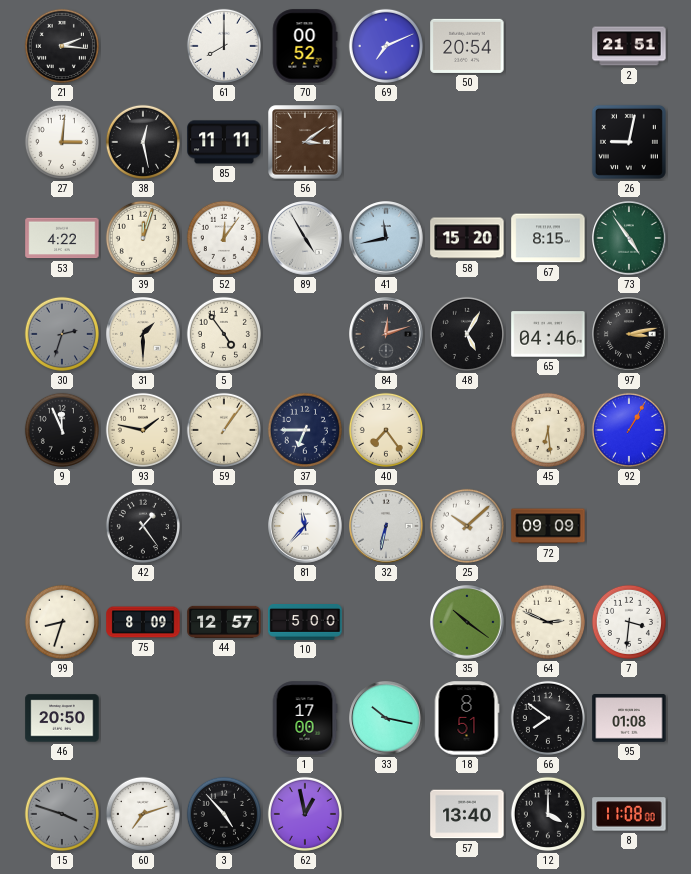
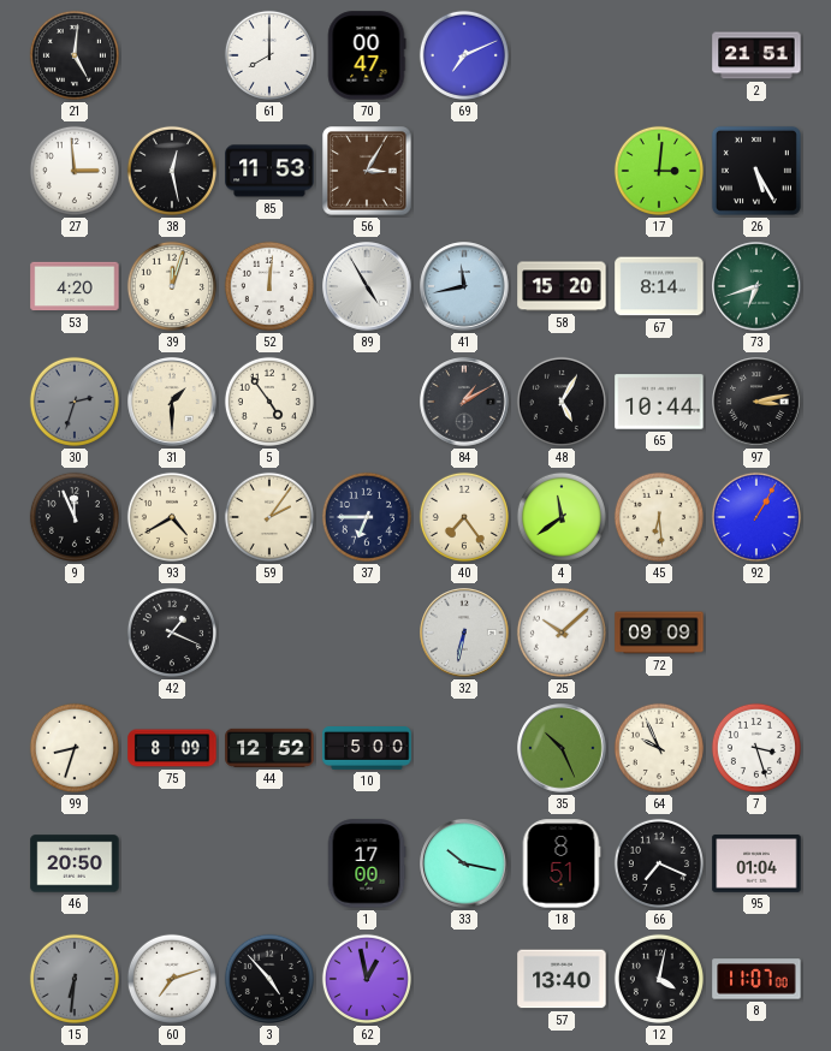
21: 2:16 -> 5:01 (75, 55)
70: 00:52 -> 00:47 (367, 55)
50: 20:54 -> none (467, 46)
27: 3:01 -> 2:59 (75, 171)
85: 11:11 -> 11:53 (269, 171)
56: 3:09 -> 3:05 (367, 171)
17: none -> 3:01 (659, 171)
26: 9:02 -> 5:25 (756, 171)
53: 4:22 -> 4:20 (75, 286)
52: 12:06 -> 12:01 (269, 286)
67: 8:15 -> 8:14 (659, 286)
73: 4:54 -> 6:42 (756, 286)
84: 12:12 -> 1:10 (464, 402)
65: 04:46 -> 10:44 (659, 402)
93: 1:47 -> 4:40 (172, 517)
59: 1:06 -> 2:06 (269, 517)
4: none -> 11:39 (562, 517)
42: 1:24 -> 1:19 (172, 633)
81: 11:37 -> none (305, 526)
44: 12:57 -> 12:52 (269, 748)
35: 10:21 -> 10:26 (562, 748)
64: 2:49 -> 9:56 (659, 748)
7: 3:31 -> 3:27 (756, 748)
66: 7:51 -> 7:19 (659, 863)
95: 01:08 -> 01:04 (756, 865)
15: 3:48 -> 6:31 (75, 979)
12: 4:00 -> 4:02 (659, 979)
8: 11:08 -> 11:07 (756, 979)
